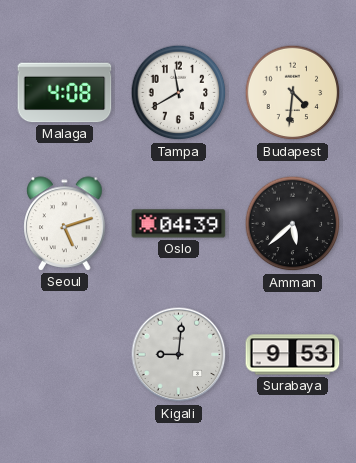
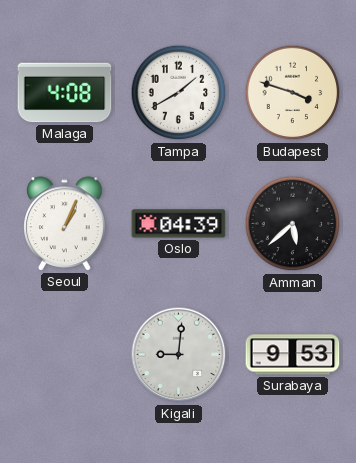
Tampa: 11:40 -> 1:40 (179, 93)
Budapest: 4:31 -> 3:48 (293, 93)
Seoul: 5:12 -> 1:04 (65, 224)
